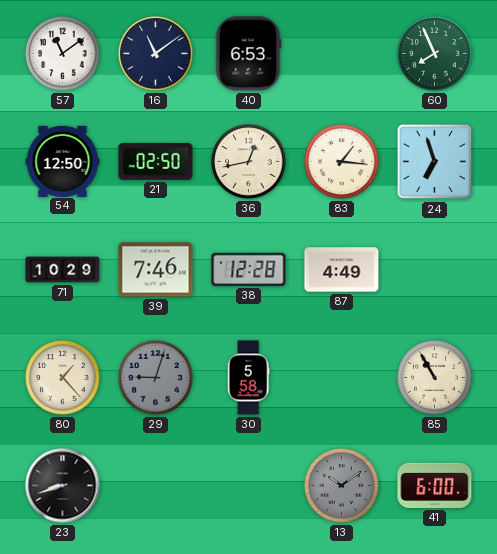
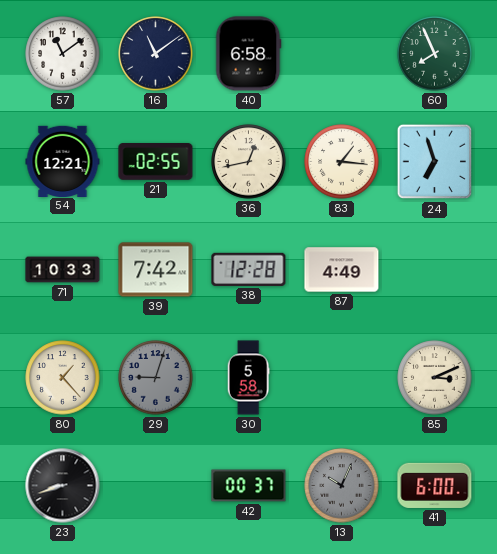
40: 6:53 -> 6:58 (249, 54)
54: 12:50 -> 12:21 (63, 161)
21: 02:50 -> 02:55 (156, 162)
71: 10:29 -> 10:33 (63, 270)
39: 7:46 -> 7:42 (156, 270)
85: 10:55 -> 3:11 (435, 378)
42: none -> 00:37 (249, 486)
13: 10:09 -> 10:04 (342, 486)
